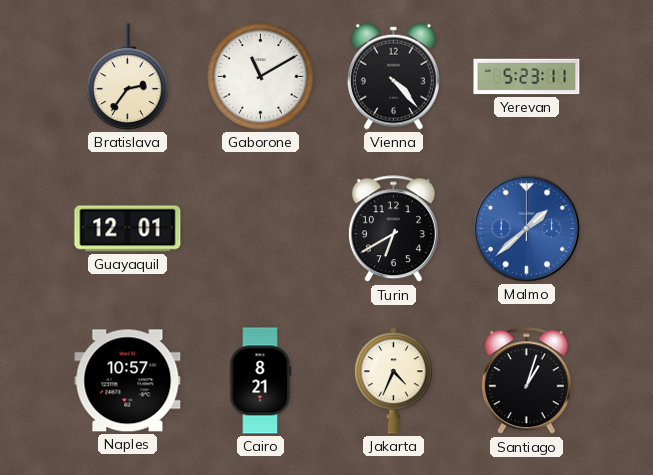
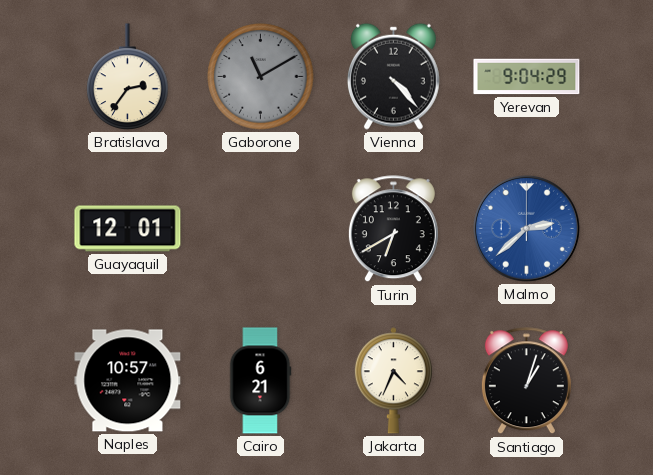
Gaborone dial: white -> grey (261, 77)
Yerevan: 5:23 -> 9:04 (527, 77)
Malmo: 1:38 -> 2:38 (526, 228)
Cairo: 8:21 -> 6:21 (260, 381)
